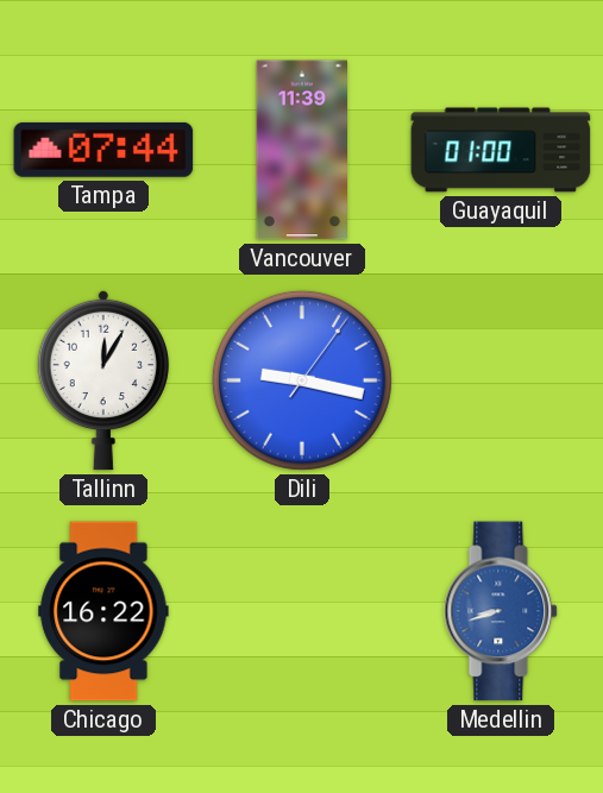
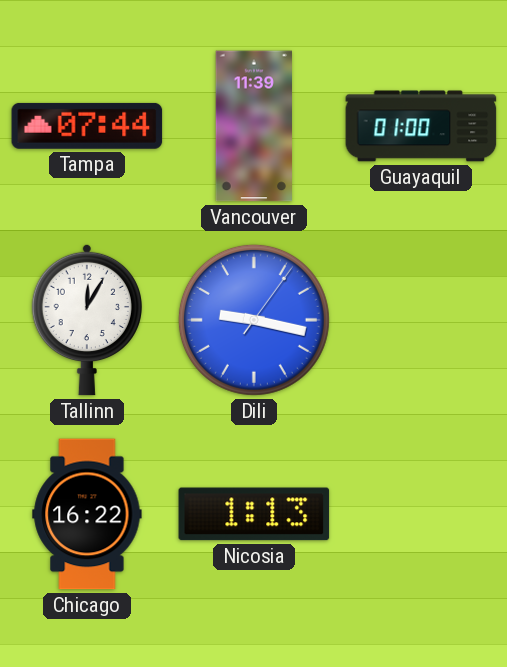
Nicosia: none -> 1:13 (254, 514)
Medellin: 8:42 -> none (502, 611)
